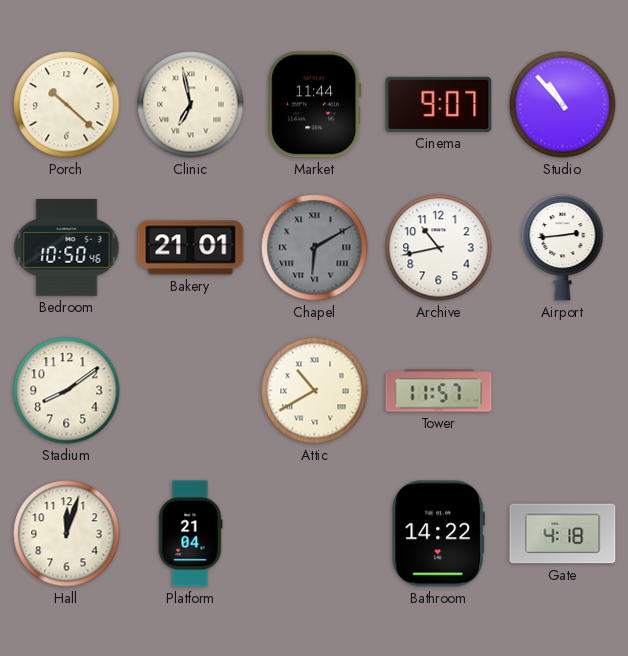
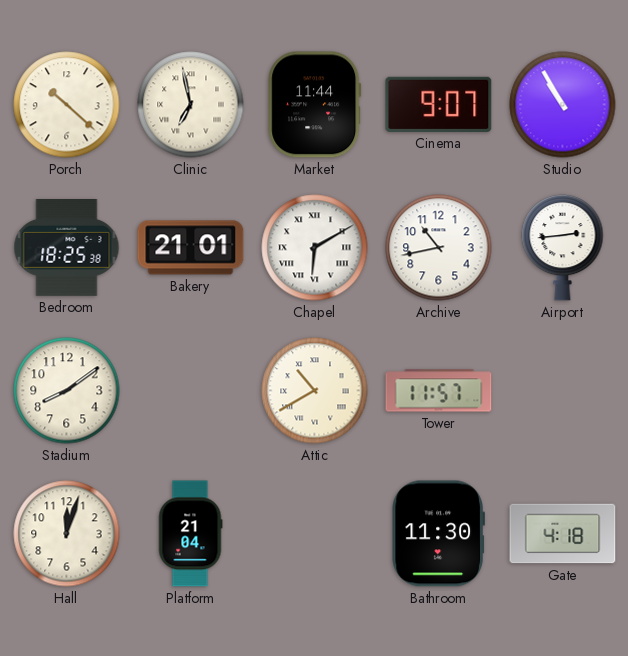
Studio: 10:53 -> 10:55 (563, 105)
Bedroom: 10:50 -> 18:25 (67, 248)
Chapel dial: grey -> white (315, 248)
Bathroom: 14:22 -> 11:30 (438, 534)
